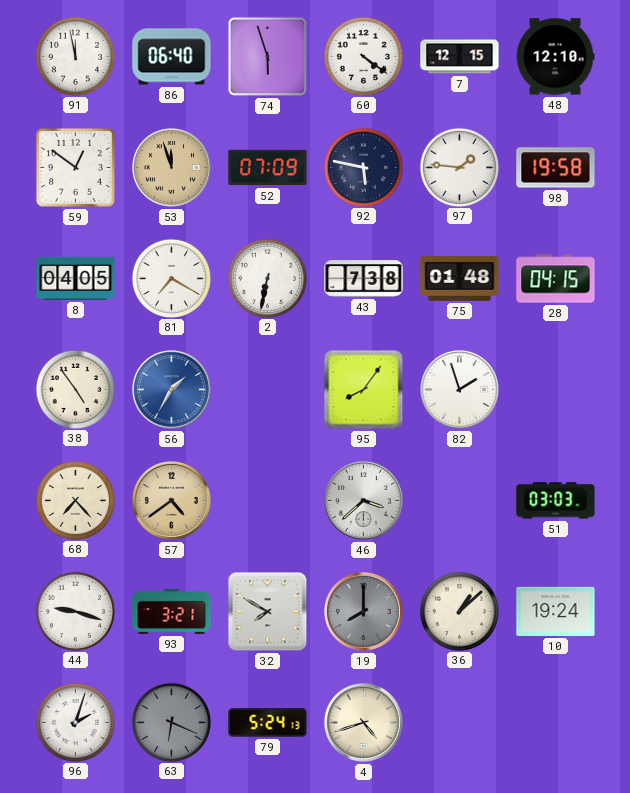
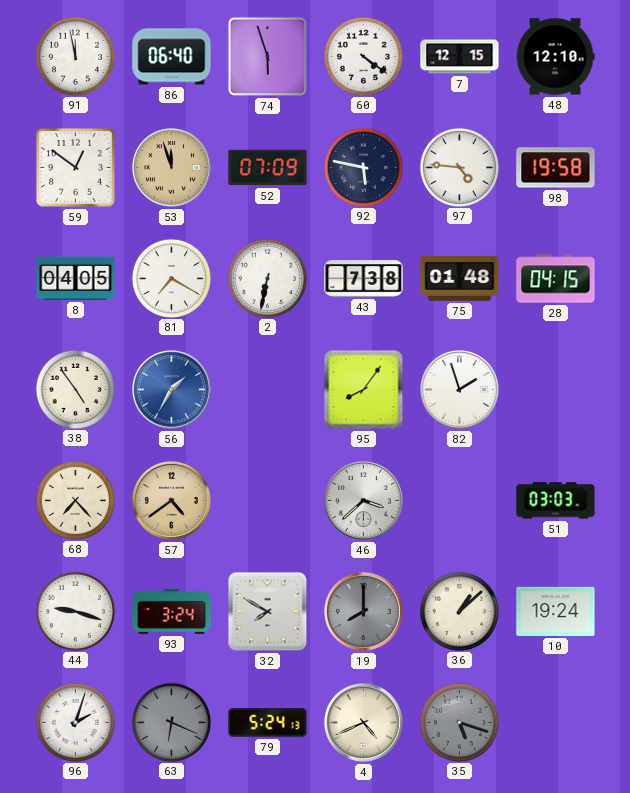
97: 1:46 -> 4:46 (459, 167)
93: 3:21 -> 3:24 (172, 611)
4: 4:42 -> 4:41 (363, 722)
35: none -> 5:18 (459, 722)
